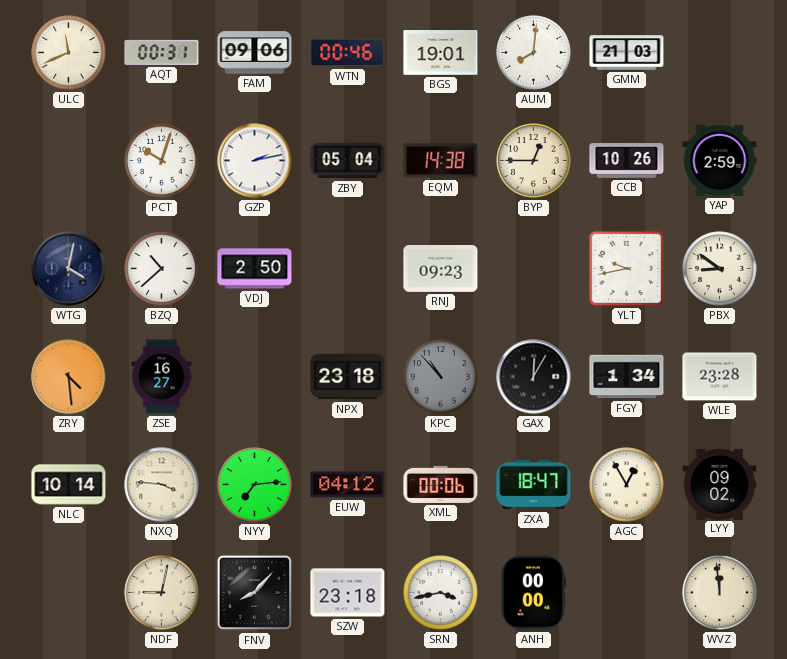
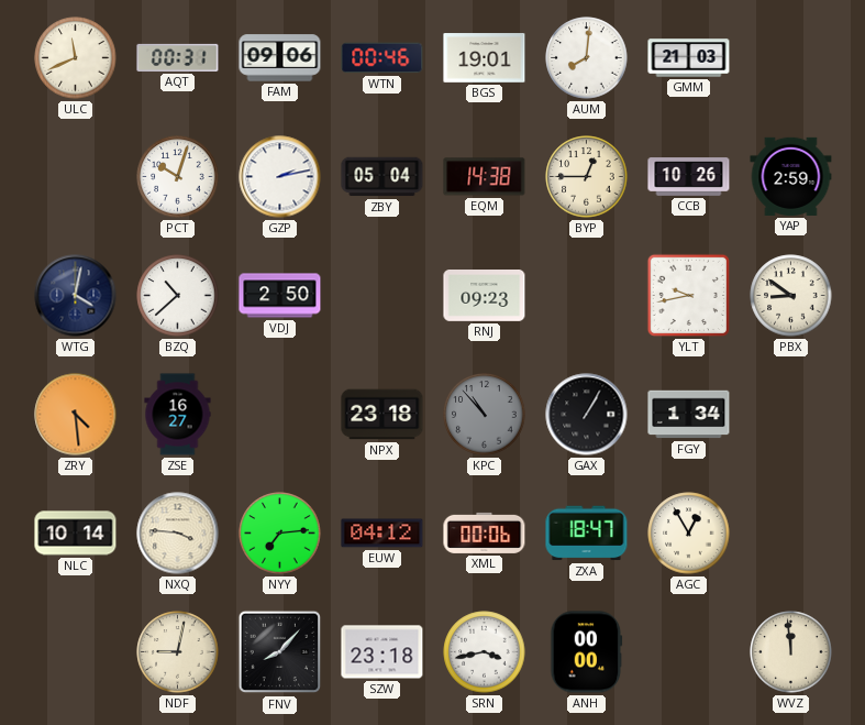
GAX: 12:05 -> 1:05 (587, 415)
WLE: 23:28 -> none (720, 377)
LYY: 09:02 -> none (720, 484)
